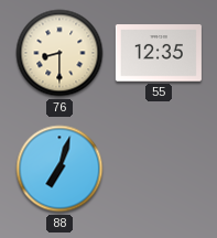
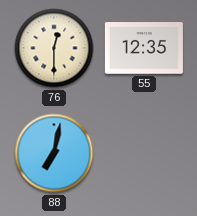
76: 8:30 -> 12:30 (54, 48)
88: 7:03 -> 7:02 (54, 153)
